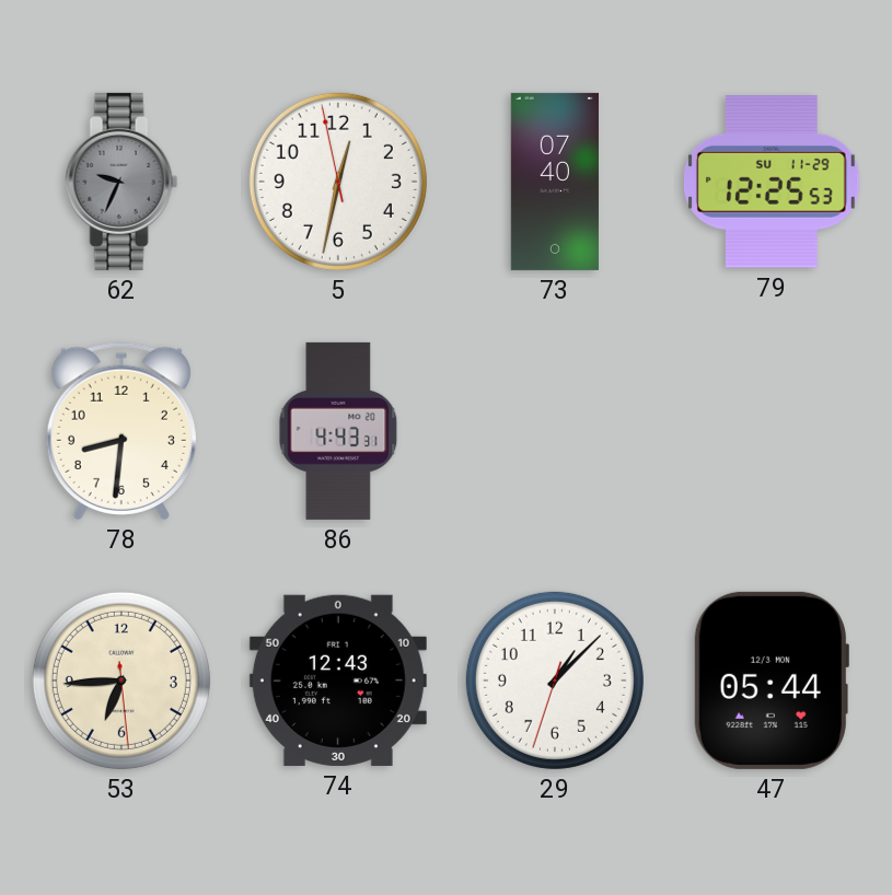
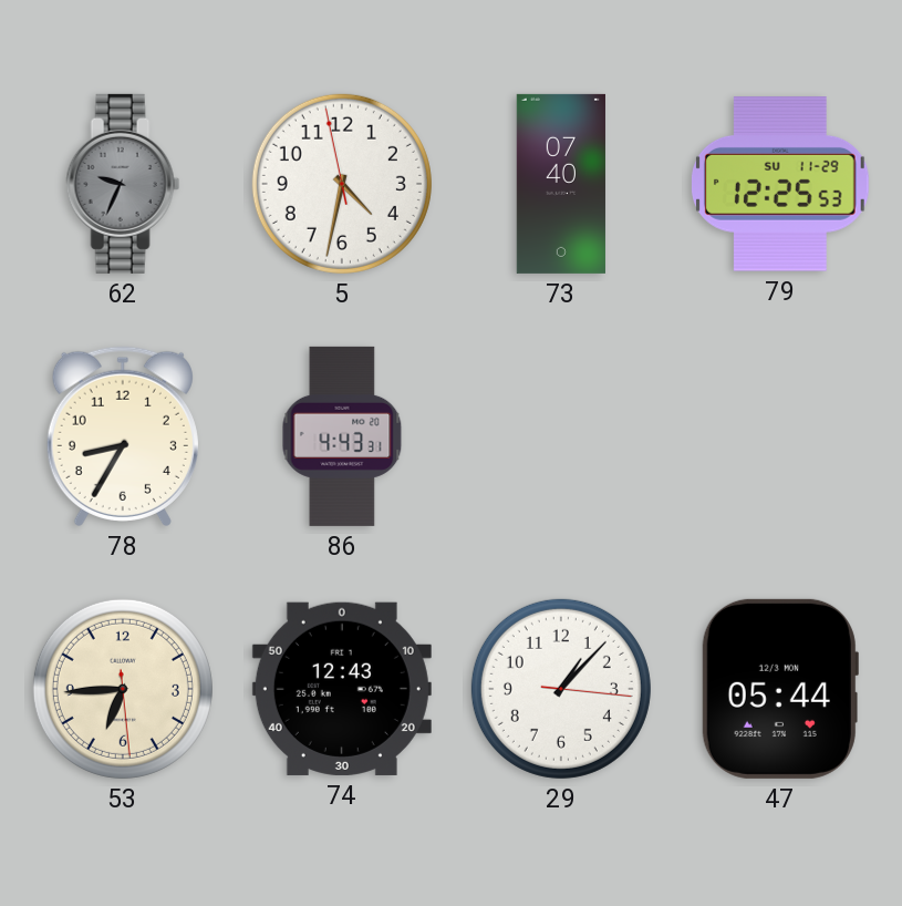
5: 12:31 -> 4:31 (342, 184)
78: 8:31 -> 8:35 (123, 436)
29: 1:07:33 -> 1:07:16 (561, 689)
